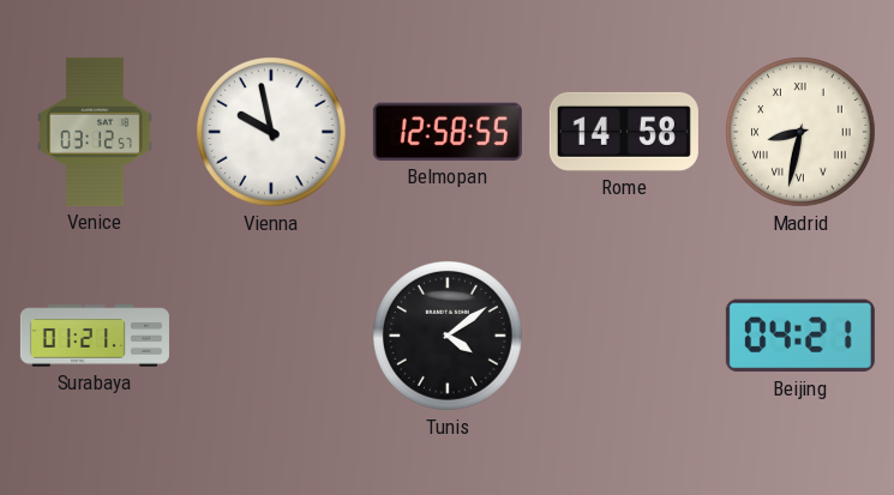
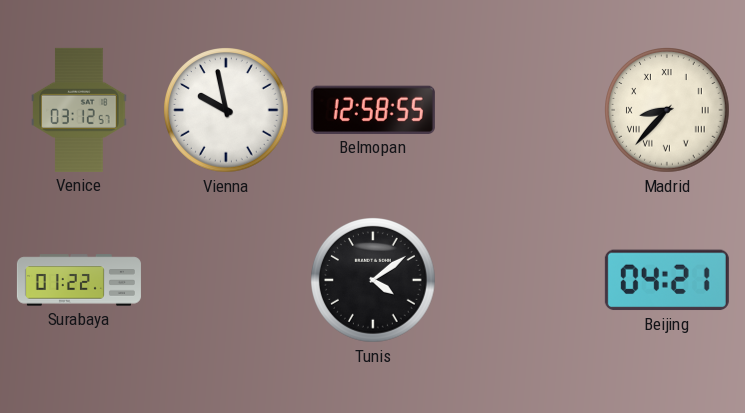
Rome: 14:58 -> none (624, 132)
Madrid: 8:32 -> 8:37 (668, 111)
Surabaya: 01:21 -> 01:22 (79, 280)
